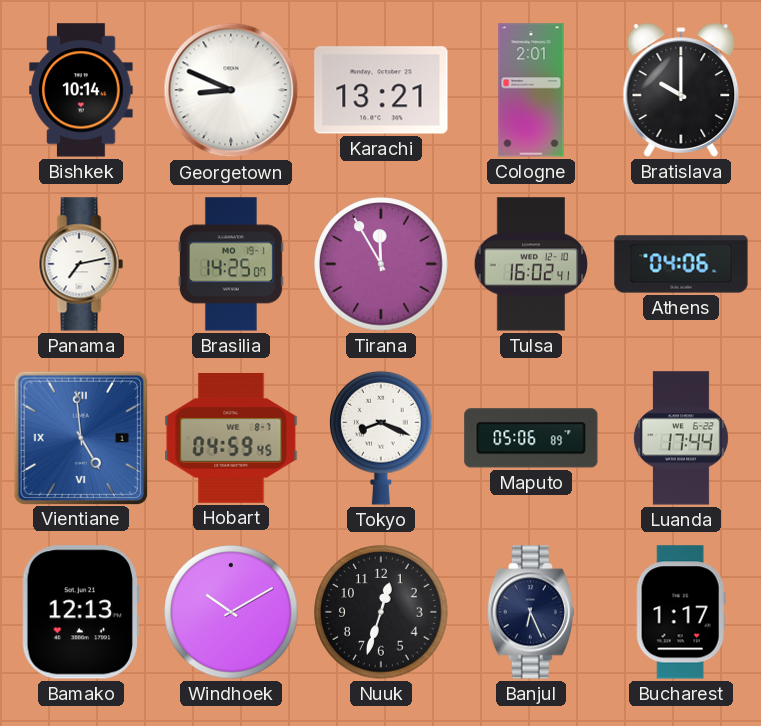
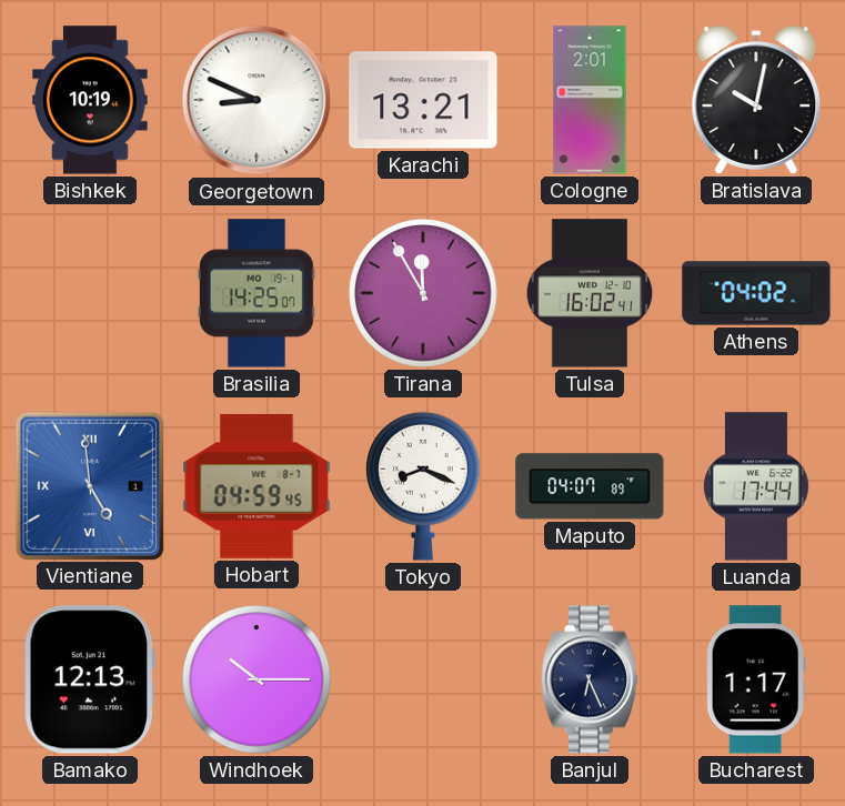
Bishkek: 10:14 -> 10:19 (90, 100)
Bratislava: 10:00 -> 10:02 (756, 100)
Panama: 7:13 -> none (81, 264)
Athens: 04:06 -> 04:02 (756, 293)
Maputo: 05:06 -> 04:07 (590, 486)
Windhoek: 10:10 -> 10:15 (256, 679)
Nuuk: 12:33 -> none (381, 612)
